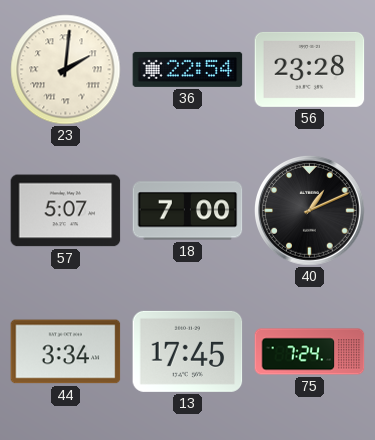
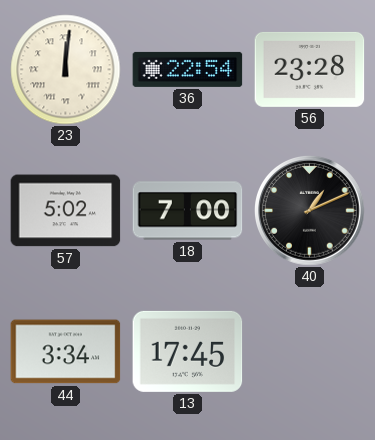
23: 2:01 -> 12:01 (66, 70)
57: 5:07 -> 5:02 (66, 211)
75: 7:24 -> none (310, 352)
